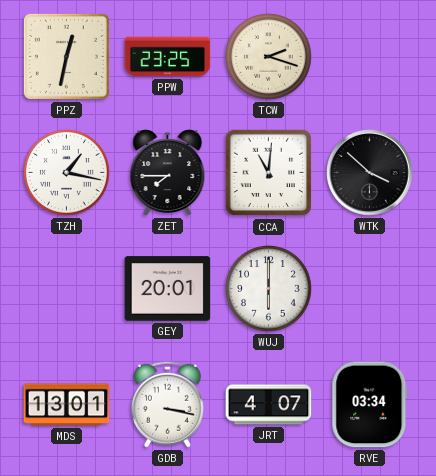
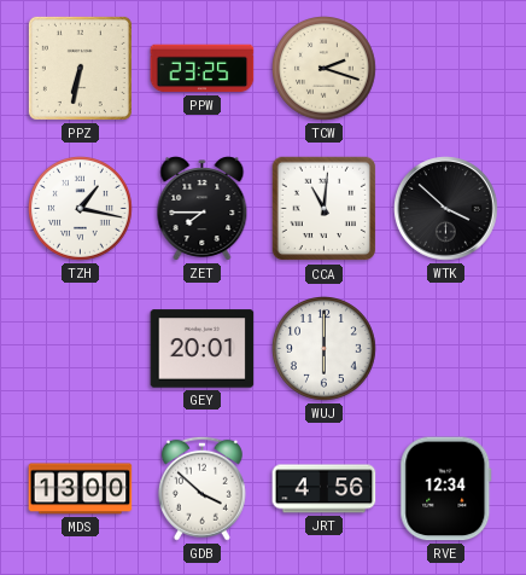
PPZ: 12:32 -> 6:32 (80, 68)
MDS: 13:01 -> 13:00 (81, 489)
GDB: 3:17 -> 3:52 (201, 488)
JRT: 4:07 -> 4:56 (325, 489)
RVE: 03:34 -> 12:34 (446, 489)
